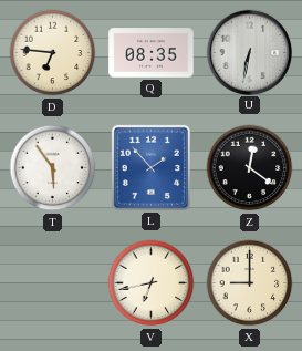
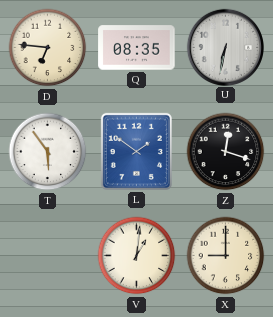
L: 1:53 -> 1:51 (136, 151)
Z: 12:21 -> 12:18 (226, 152)
V: 6:43 -> 1:01 (137, 256)
